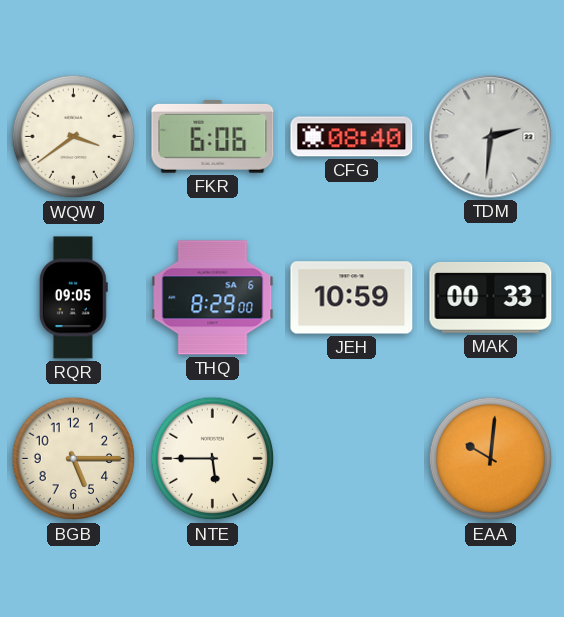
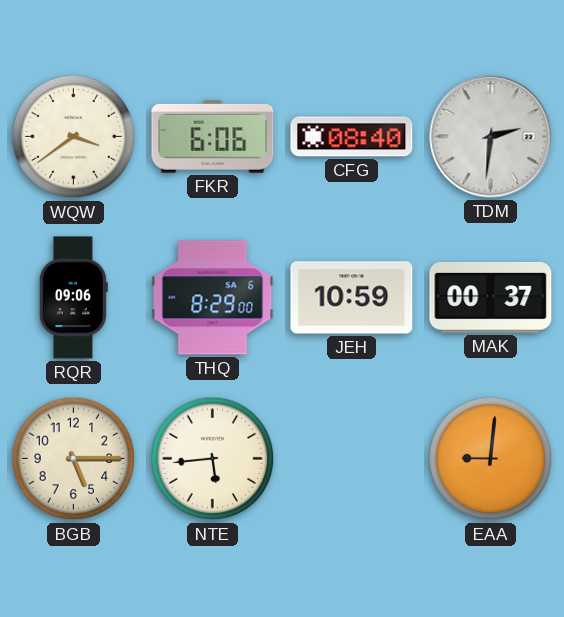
RQR: 09:05 -> 09:06 (73, 298)
MAK: 00:33 -> 00:37 (491, 298)
NTE: 5:45 -> 5:44 (213, 459)
EAA: 10:01 -> 9:01 (491, 459)
